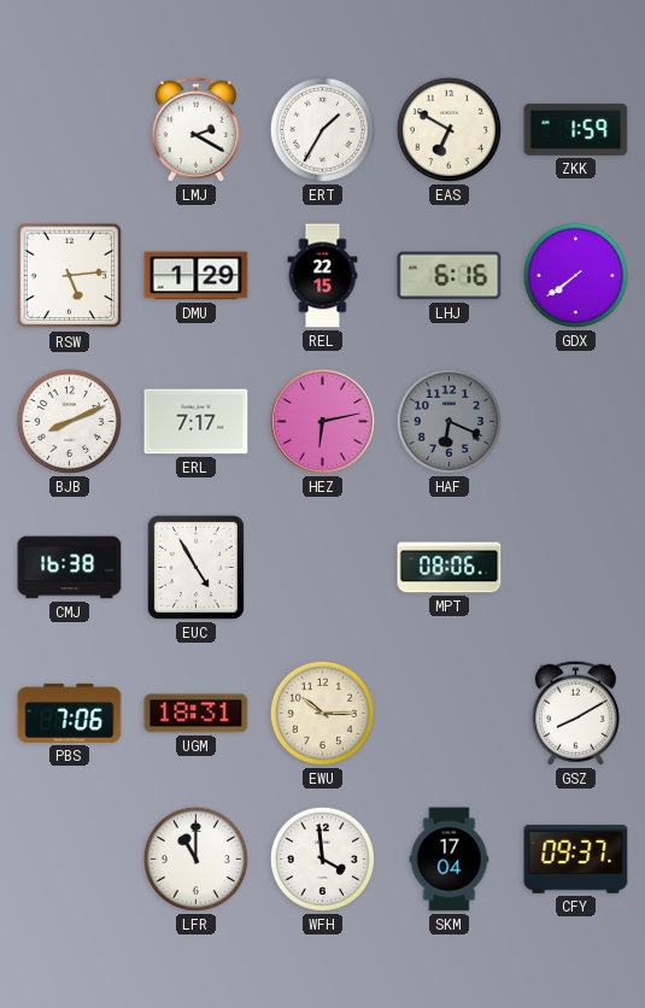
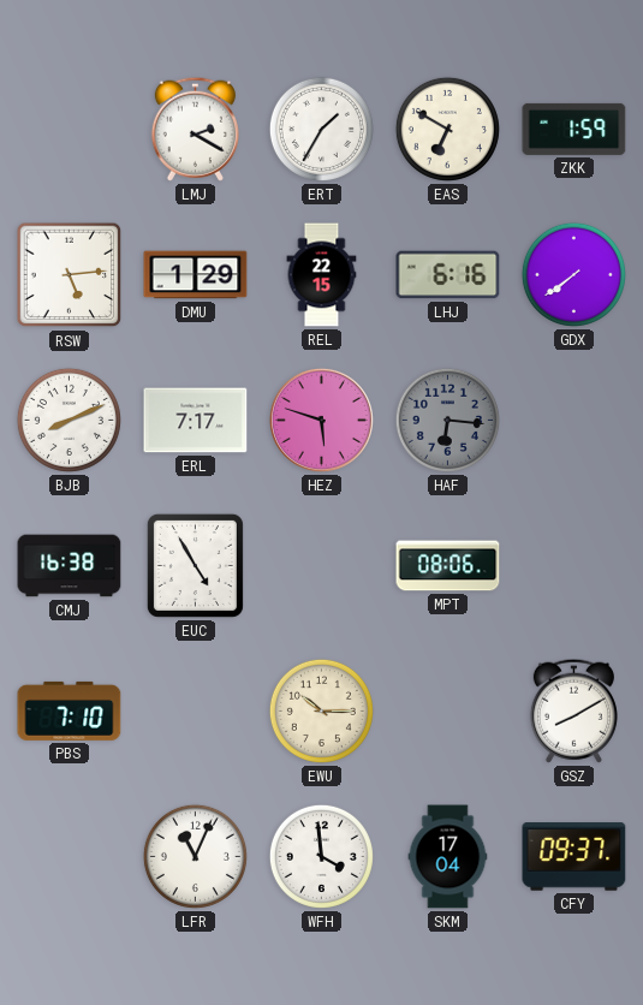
HEZ: 6:13 -> 5:48 (321, 420)
HAF: 6:19 -> 6:16 (447, 420)
PBS: 7:06 -> 7:10 (70, 710)
UGM: 18:31 -> none (197, 714)
LFR: 11:00 -> 11:04 (195, 856)
